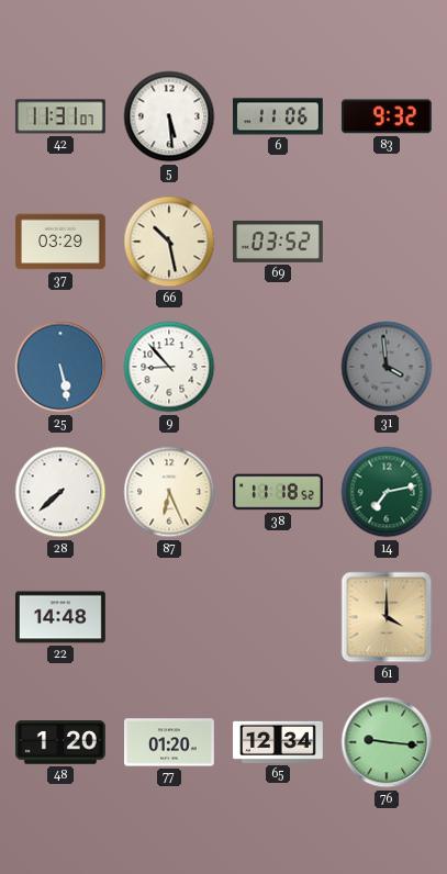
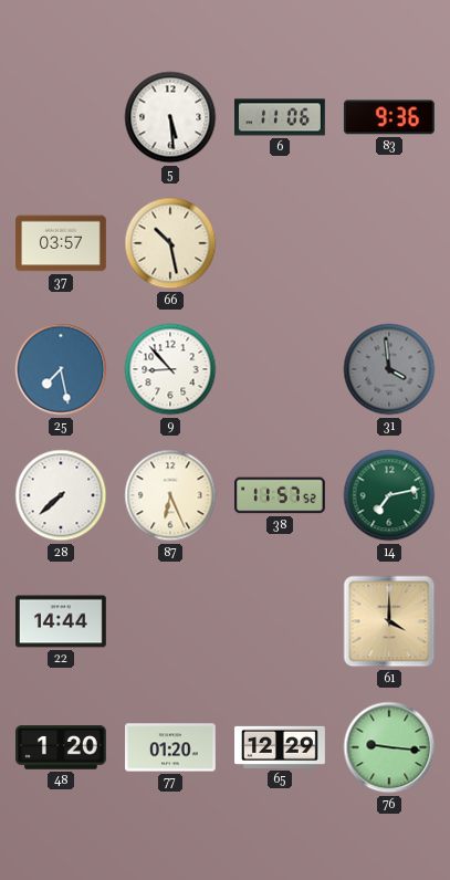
42: 11:31 -> none (60, 116)
83: 9:32 -> 9:36 (389, 117)
37: 03:29 -> 03:57 (62, 243)
69: 03:52 -> none (279, 242)
25: 5:28 -> 7:28 (61, 369)
38: 11:18 -> 11:57 (281, 495)
22: 14:48 -> 14:44 (62, 621)
65: 12:34 -> 12:29 (281, 747)
